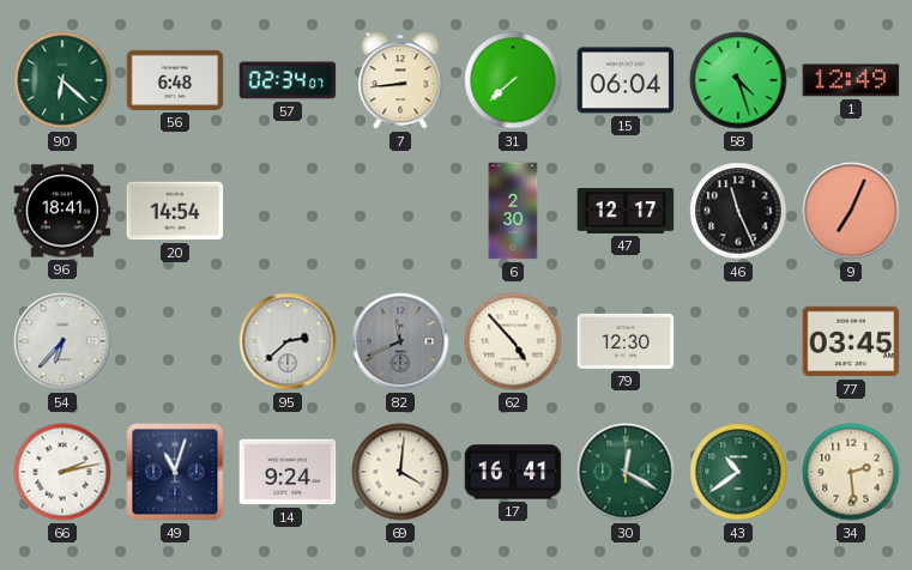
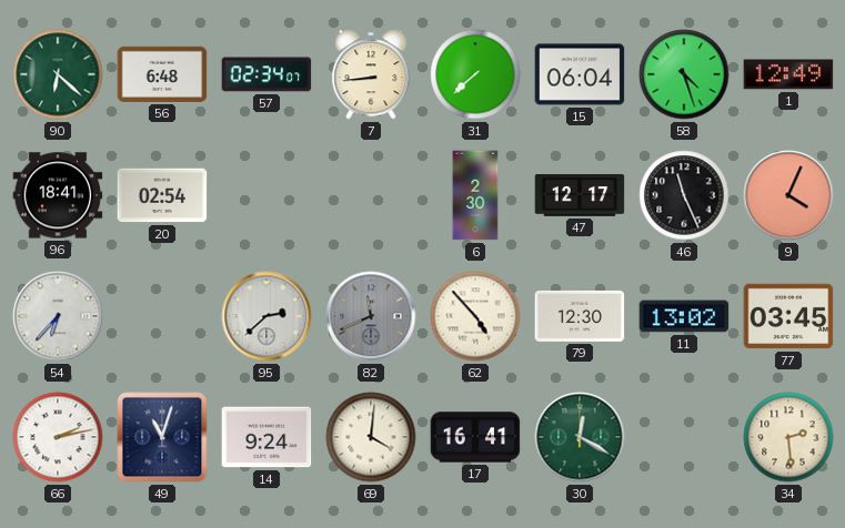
20: 14:54 -> 02:54 (162, 195)
9: 7:04 -> 4:04 (788, 195)
11: none -> 13:02 (684, 316)
43: 10:39 -> none (738, 472)
